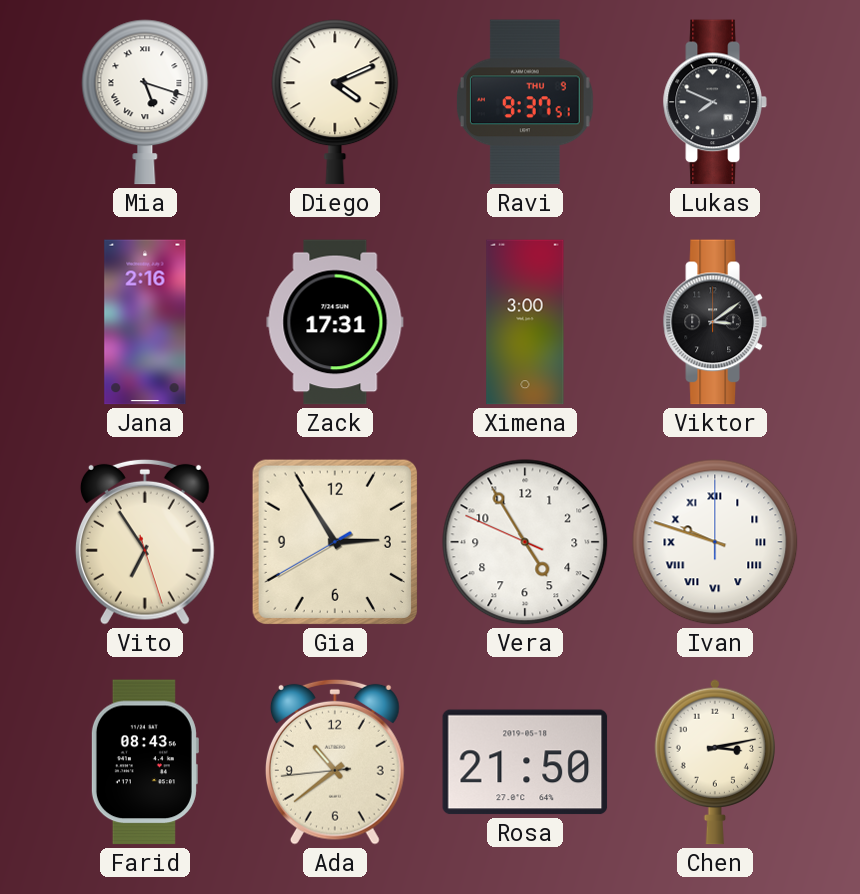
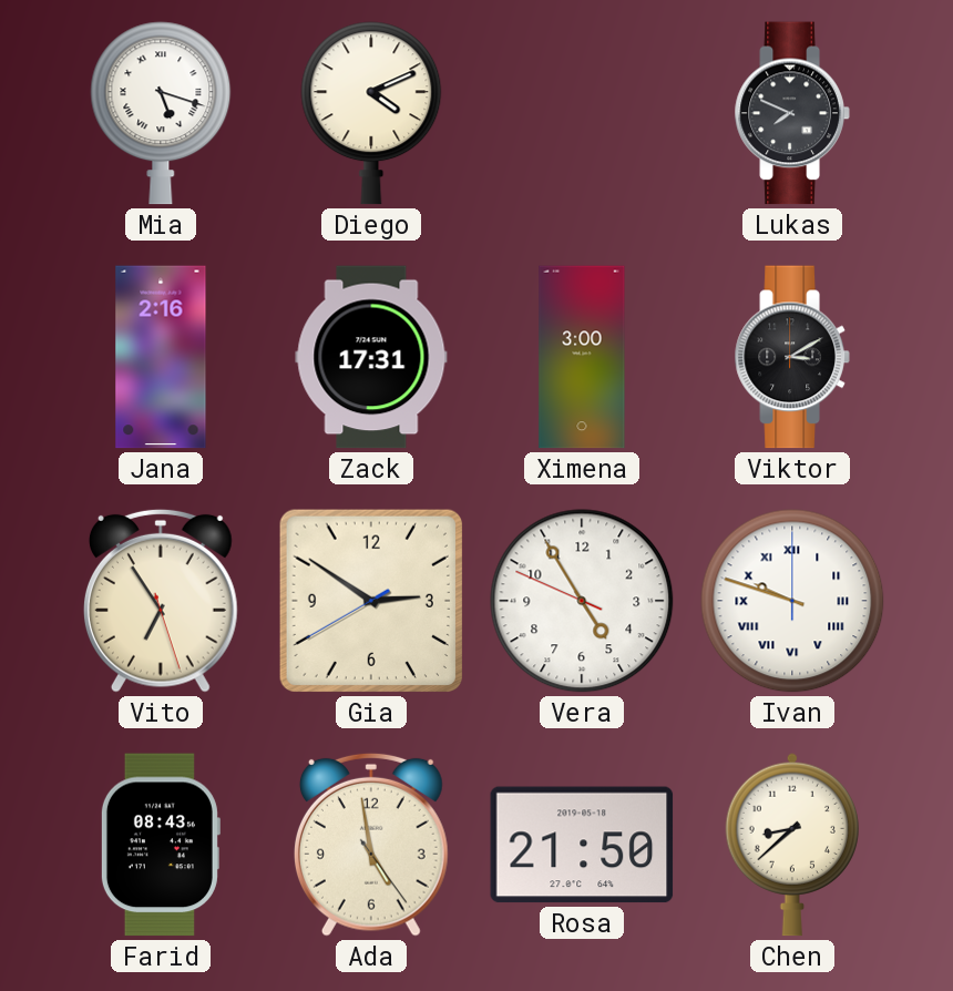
Ravi: 9:37 -> none (525, 102)
Viktor: 3:09 -> 3:10 (792, 357)
Gia: 2:54 -> 2:50 (371, 601)
Ada: 10:38 -> 4:58 (371, 845)
Chen: 3:13 -> 8:38 (791, 845)
